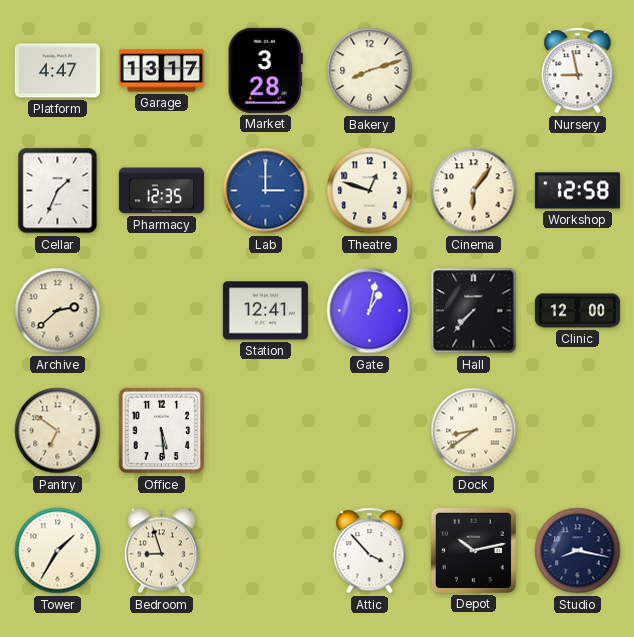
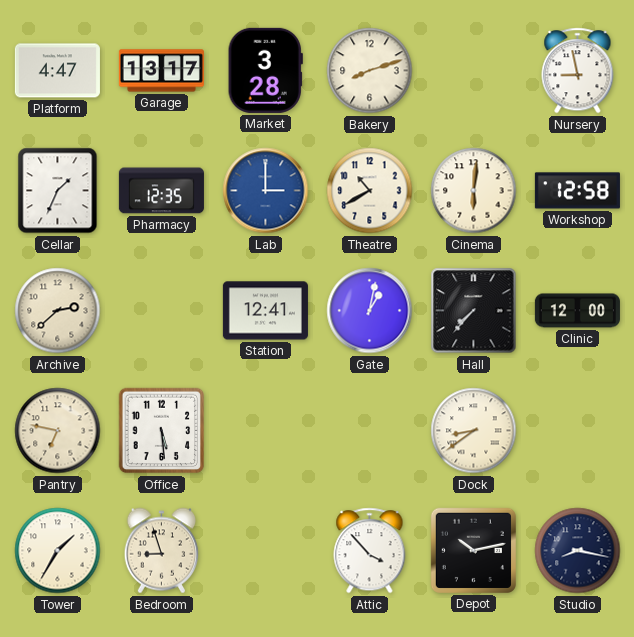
Theatre: 12:48 -> 10:40 (370, 191)
Cinema: 6:06 -> 6:01 (474, 191)
Pantry: 6:51 -> 6:47 (58, 431)
